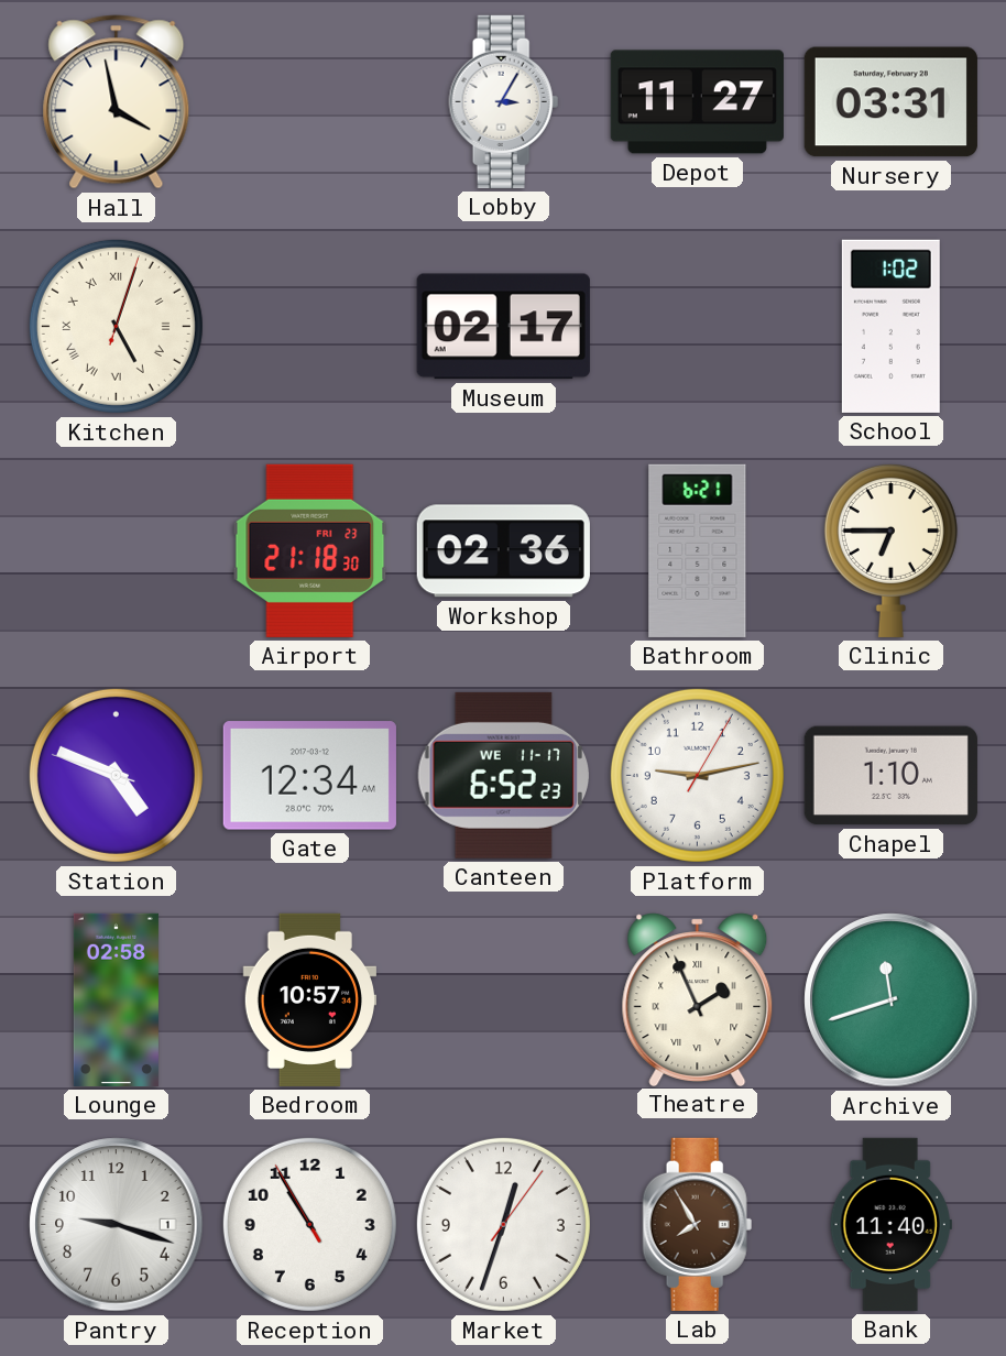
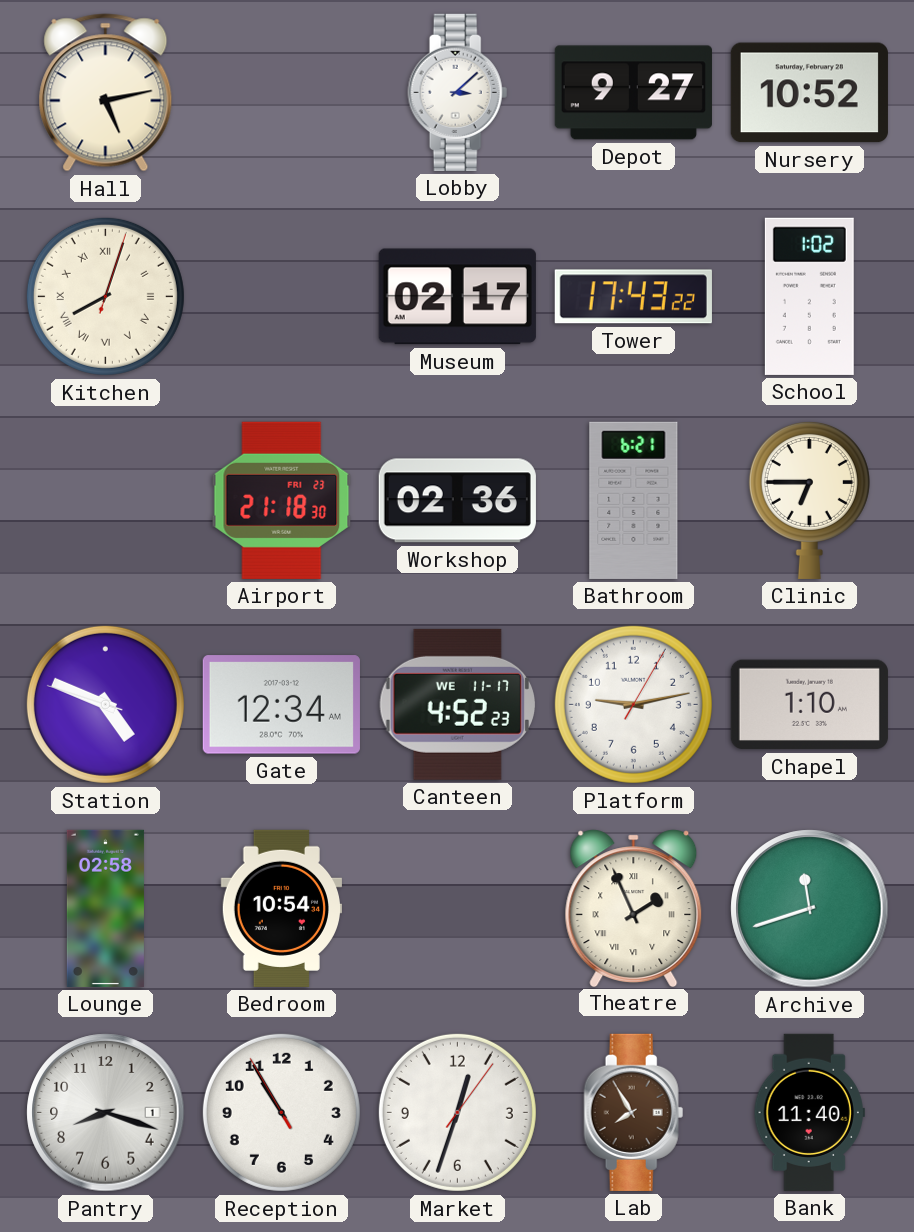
Hall: 3:58 -> 5:13 (106, 93)
Lobby: 3:05 -> 3:08 (458, 92)
Depot: 11:27 -> 9:27 (633, 93)
Nursery: 03:31 -> 10:52 (809, 93)
Kitchen: 5:03 -> 8:03 (105, 296)
Tower: none -> 17:43 (633, 297)
Canteen: 6:52 -> 4:52 (457, 704)
Bedroom: 10:57 -> 10:54 (281, 908)
Pantry: 9:18 -> 8:18 (106, 1113)
